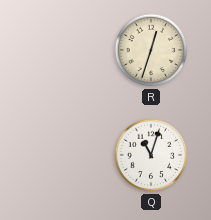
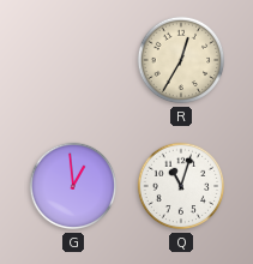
R: 12:33 -> 12:35 (181, 60)
G: none -> 12:59 (73, 186)
